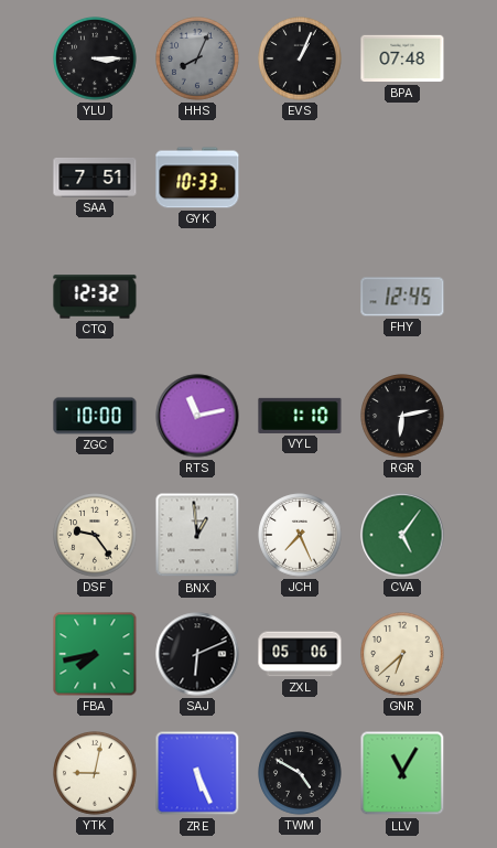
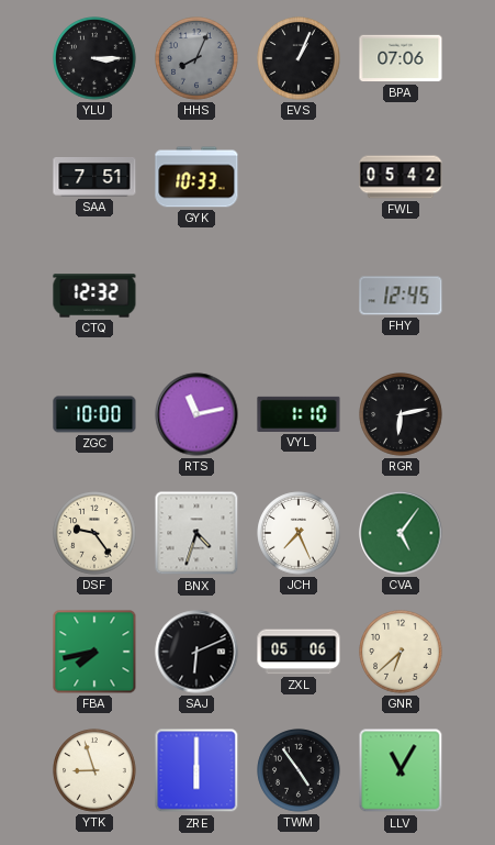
BPA: 07:48 -> 07:06 (401, 58)
FWL: none -> 05:42 (401, 177)
BNX: 12:59 -> 4:33 (196, 533)
YTK: 9:02 -> 8:57 (94, 770)
ZRE: 5:26 -> 6:00 (196, 770)
TWM: 4:50 -> 4:54 (299, 770)
